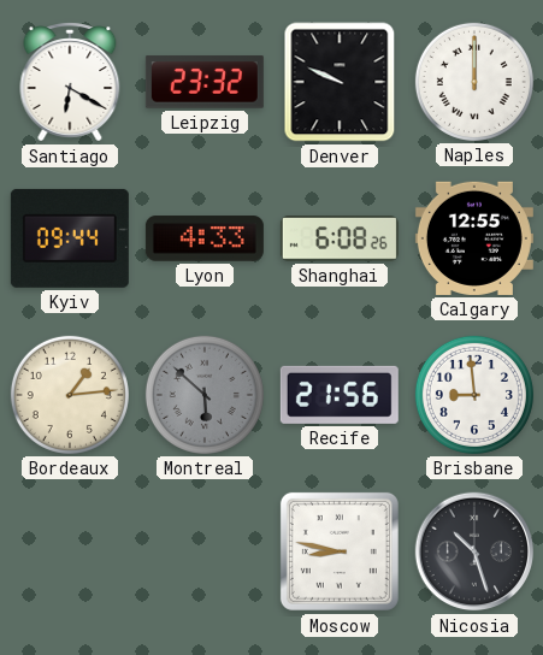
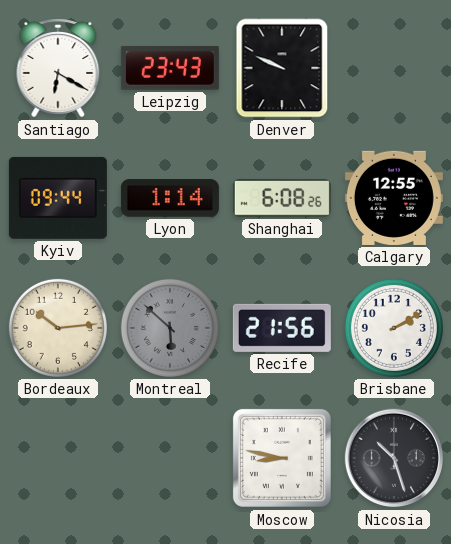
Leipzig: 23:32 -> 23:43 (170, 68)
Naples: 12:00 -> none (474, 82)
Lyon: 4:33 -> 1:14 (170, 198)
Bordeaux: 1:14 -> 10:14 (58, 328)
Brisbane: 8:59 -> 2:10 (394, 328)
